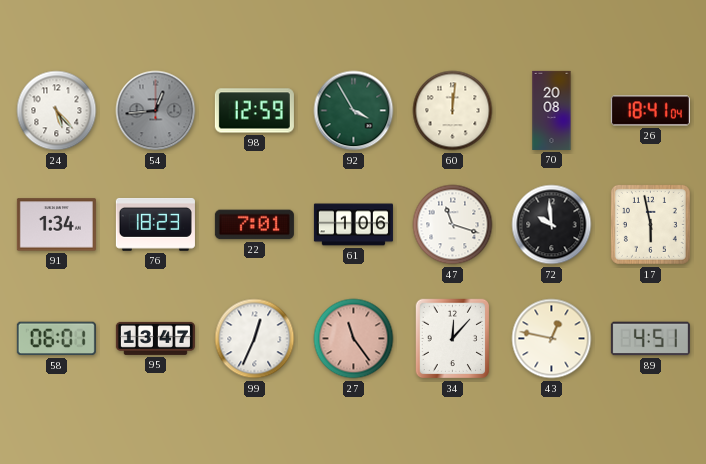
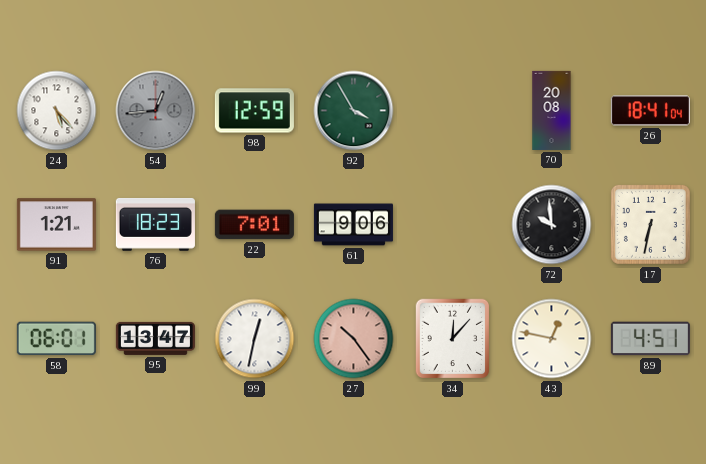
60: 12:01 -> none (453, 111)
91: 1:34 -> 1:21 (56, 225)
61: 1:06 -> 9:06 (353, 225)
47: 11:18 -> none (453, 225)
17: 5:58 -> 6:32 (650, 224)
99: 12:34 -> 12:32 (255, 339)
27: 11:24 -> 10:24 (354, 339)
